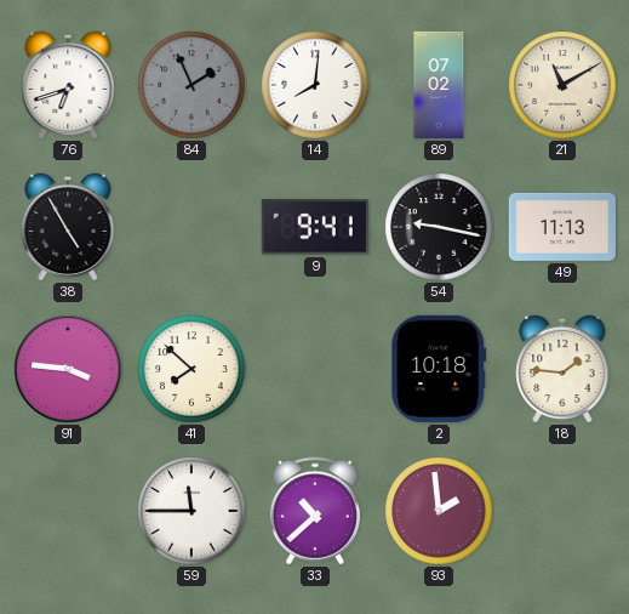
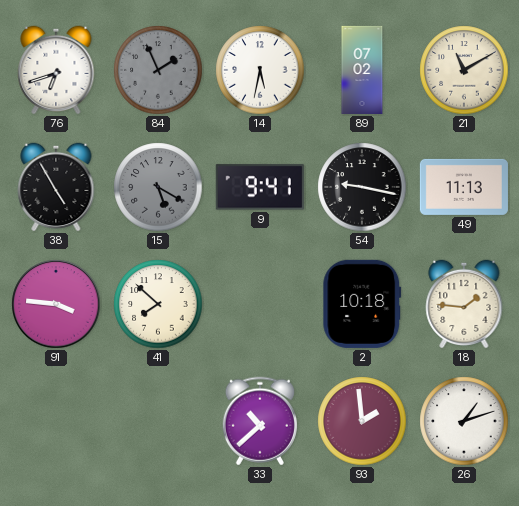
14: 8:01 -> 5:32 (260, 70)
15: none -> 5:20 (158, 187)
59: 11:45 -> none (191, 511)
26: none -> 1:12 (464, 421)
